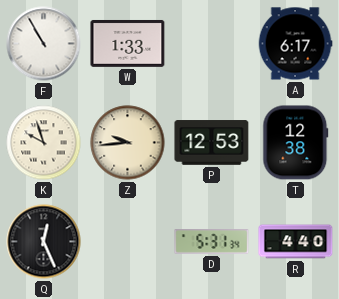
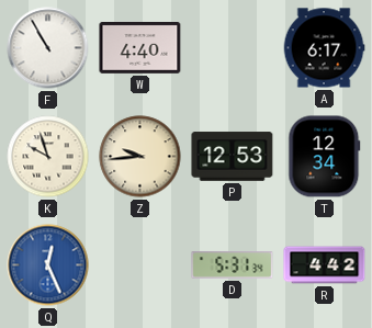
W: 1:33 -> 4:40 (140, 47)
T: 12:38 -> 12:34 (325, 157)
Q dial: black -> blue (48, 265)
R: 4:40 -> 4:42 (325, 265)
